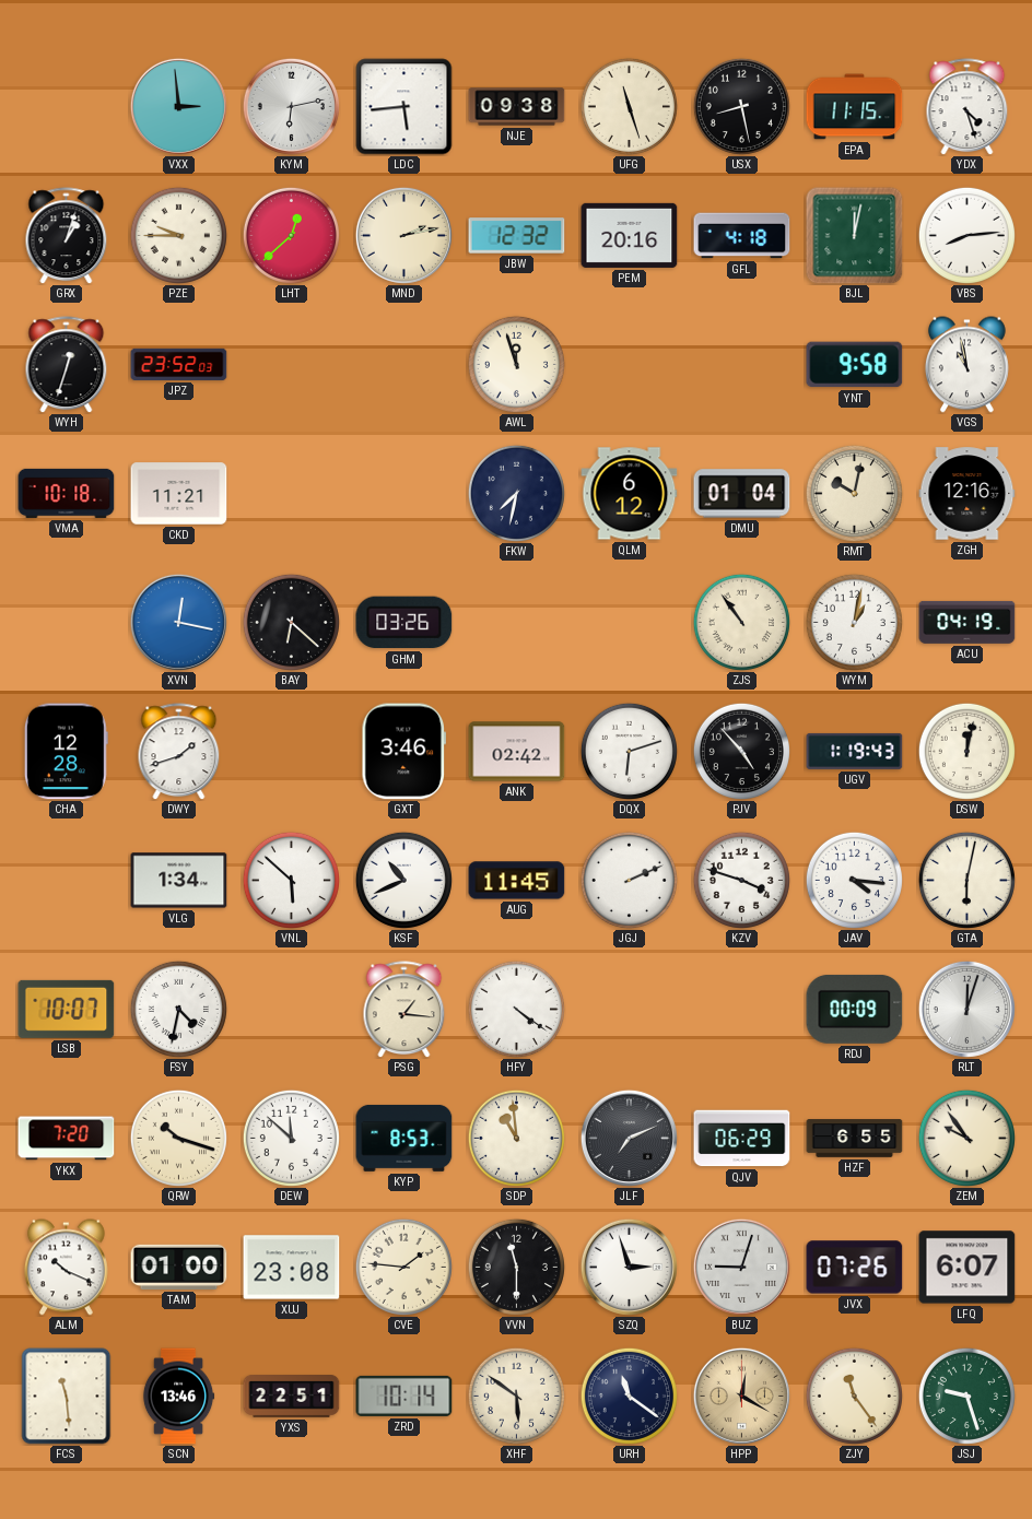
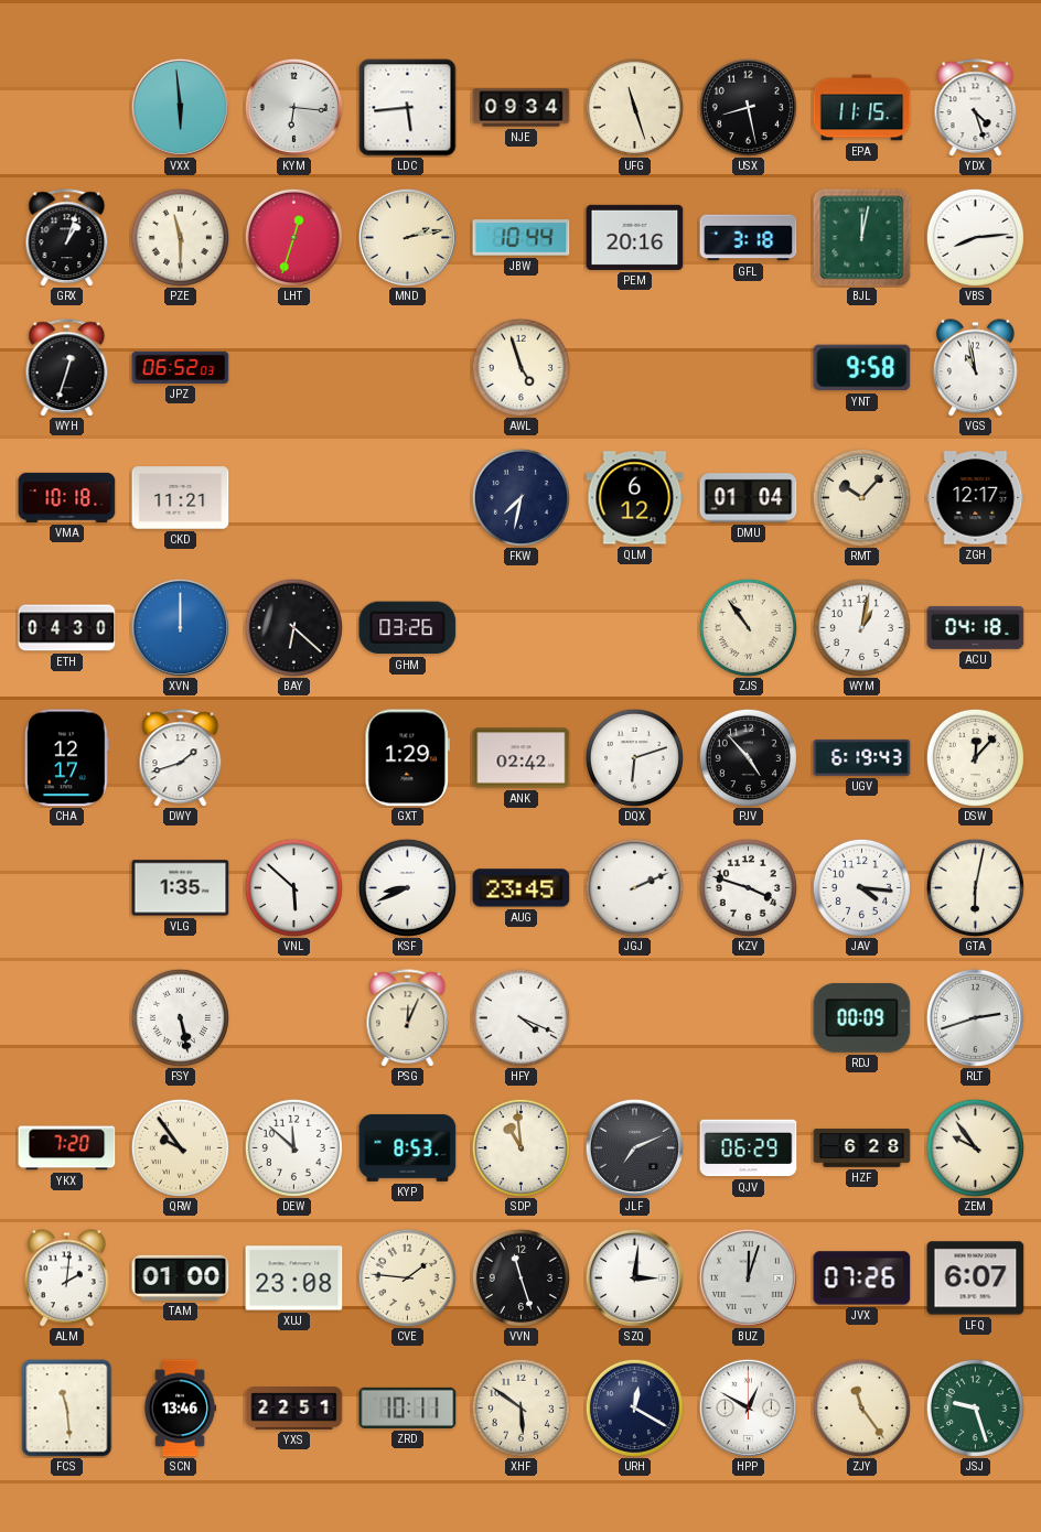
VXX: 2:59 -> 5:59 (180, 107)
KYM: 6:13 -> 6:16 (293, 107)
NJE: 09:38 -> 09:34 (522, 108)
PZE: 9:45 -> 11:30 (180, 237)
LHT: 12:38 -> 12:33 (293, 237)
JBW: 12:32 -> 10:44 (522, 238)
GFL: 4:18 -> 3:18 (749, 238)
JPZ: 23:52 -> 06:52 (181, 367)
AWL: 11:57 -> 4:57 (520, 367)
RMT: 10:02 -> 10:07 (861, 497)
ZGH: 12:16 -> 12:17 (976, 498)
ETH: none -> 04:30 (67, 628)
XVN: 12:17 -> 12:00 (180, 627)
ACU: 04:19 -> 04:18 (976, 627)
CHA: 12:28 -> 12:17 (66, 758)
GXT: 3:46 -> 1:29 (407, 758)
UGV: 1:19 -> 6:19 (862, 757)
DSW: 12:02 -> 12:07 (975, 757)
VLG: 1:34 -> 1:35 (181, 888)
KSF: 10:41 -> 8:41 (407, 887)
AUG: 11:45 -> 23:45 (522, 888)
LSB: 10:07 -> none (67, 1009)
FSY: 4:32 -> 5:28 (180, 1017)
PSG: 1:16 -> 12:04 (408, 1018)
HFY: 4:21 -> 4:19 (520, 1017)
RLT: 12:03 -> 2:42 (975, 1017)
QRW: 10:18 -> 9:54 (180, 1147)
HZF: 6:55 -> 6:28 (862, 1148)
ALM: 10:19 -> 2:01 (66, 1279)
VVN: 11:30 -> 11:27 (520, 1277)
SZQ: 2:57 -> 3:01 (634, 1277)
BUZ: 9:03 -> 12:03 (748, 1277)
ZRD: 10:14 -> 10:11 (408, 1407)
URH: 11:21 -> 12:20 (634, 1407)
HPP: 12:20 -> 12:50 (748, 1407)
HPP dial: champagne -> white (748, 1407)
